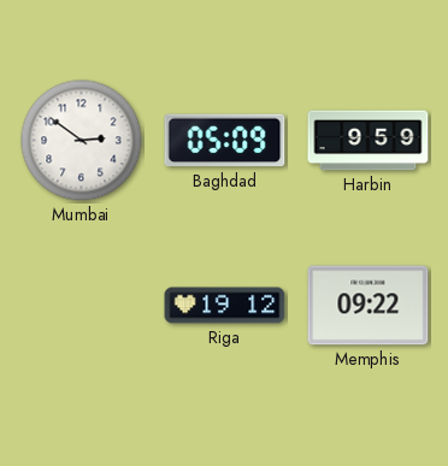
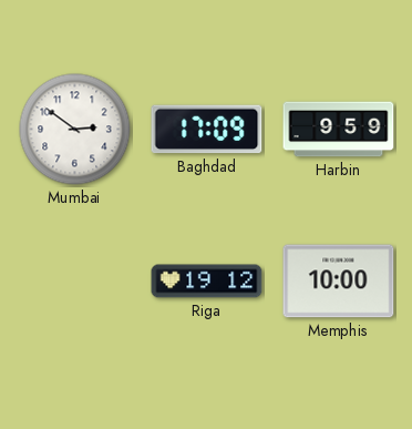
Baghdad: 05:09 -> 17:09 (207, 130)
Memphis: 09:22 -> 10:00 (339, 282)
